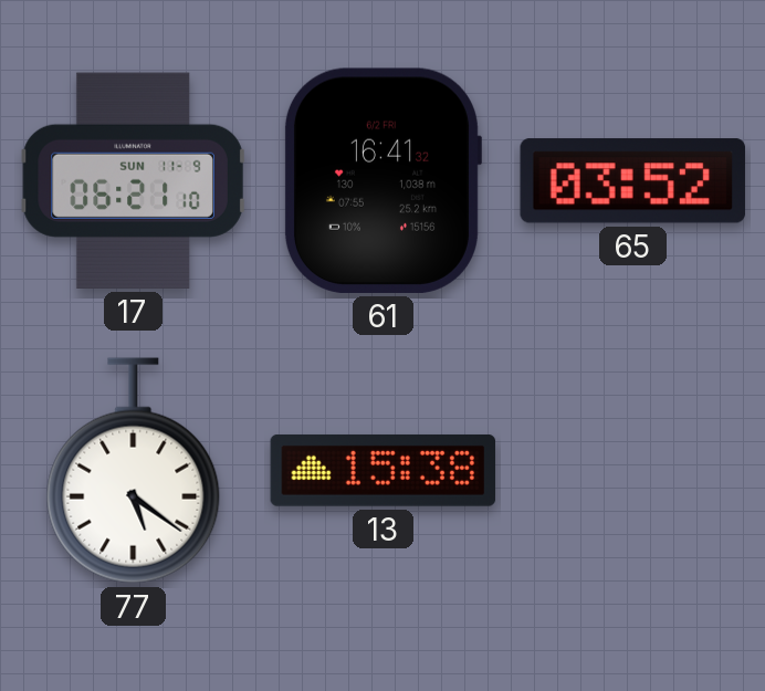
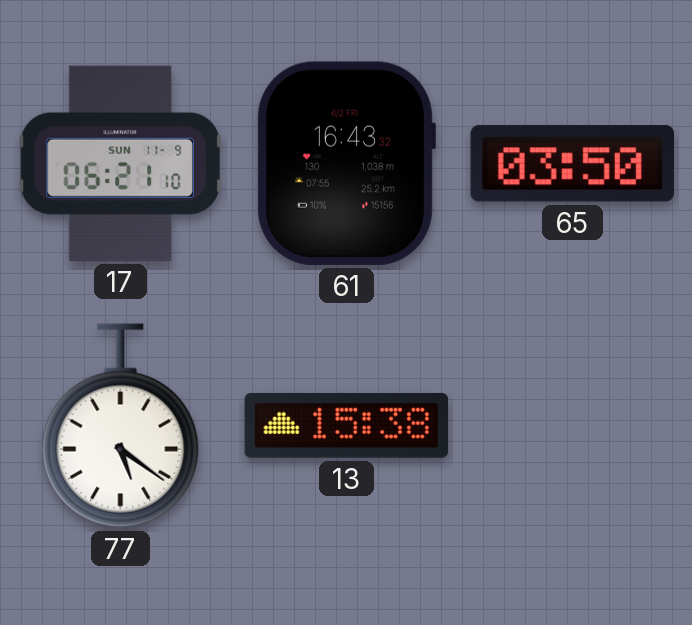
61: 16:41 -> 16:43 (346, 163)
65: 03:52 -> 03:50 (572, 164)
